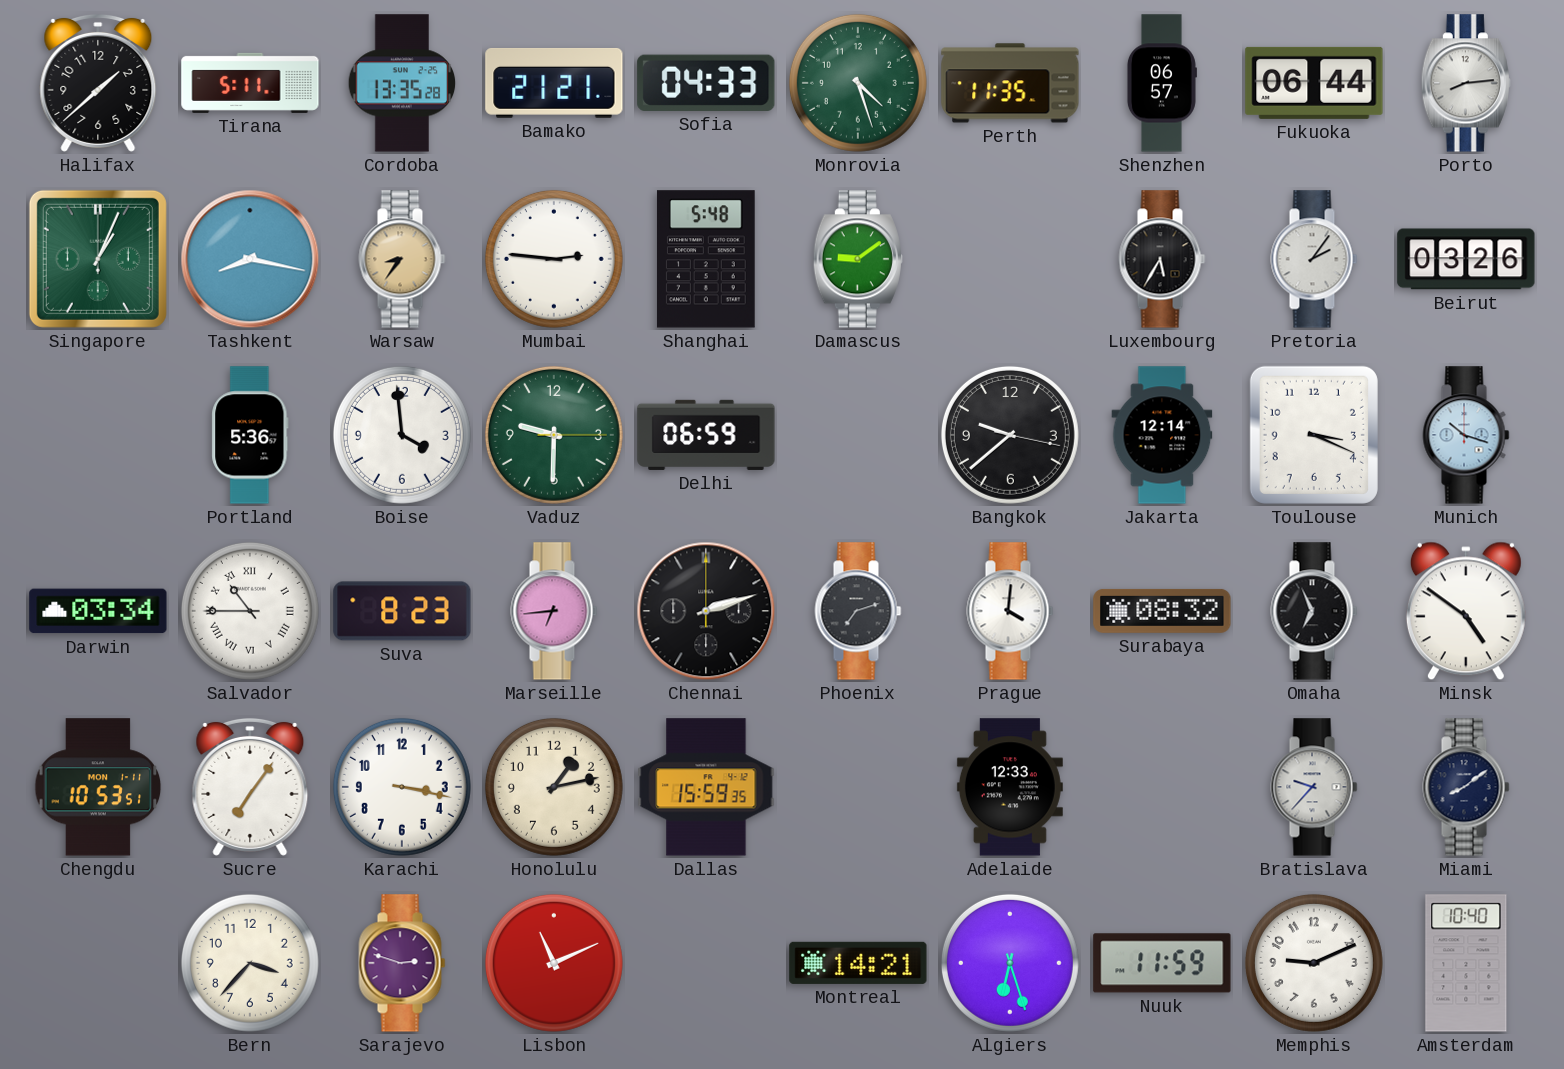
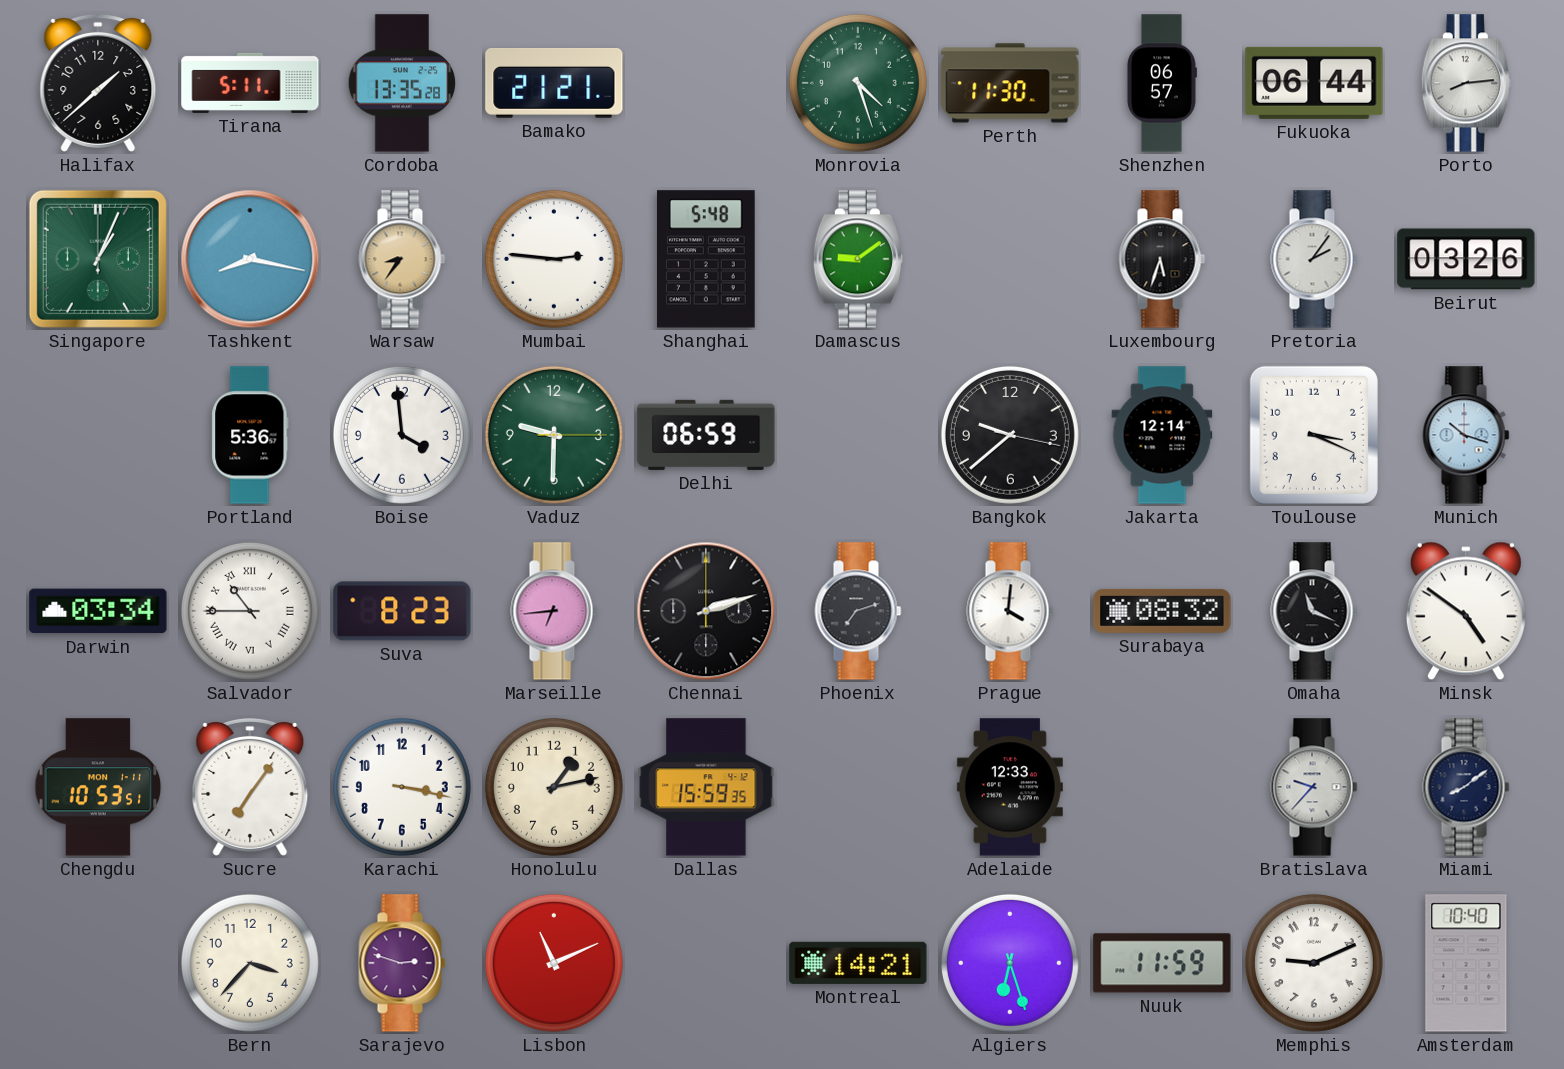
Sofia: 04:33 -> none (706, 83)
Perth: 11:35 -> 11:30 (1010, 83)
Luxembourg: 5:35 -> 5:33 (1162, 259)
Omaha: 6:56 -> 11:19 (1314, 611)
